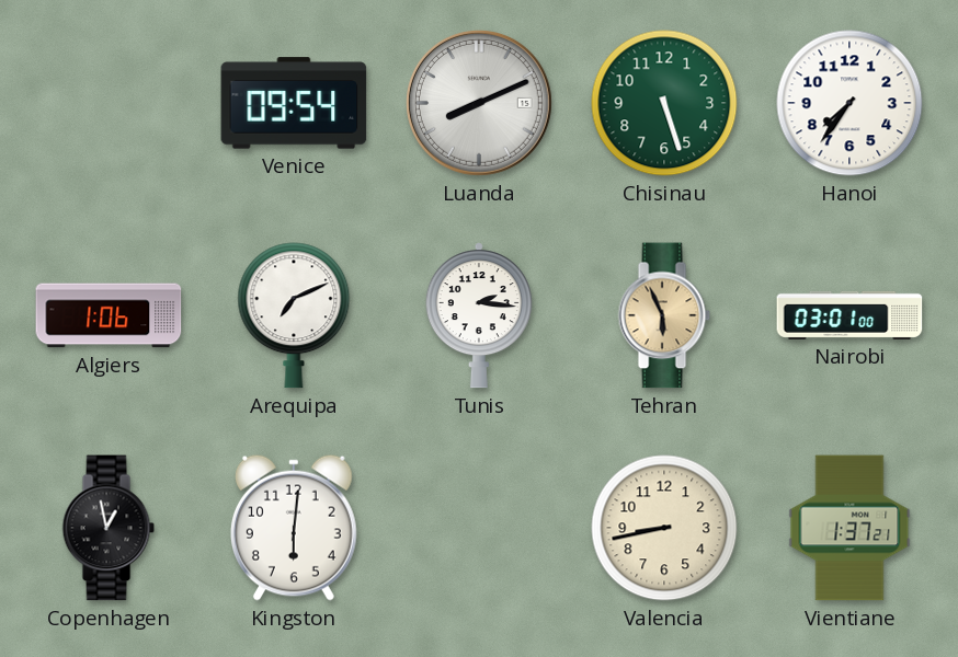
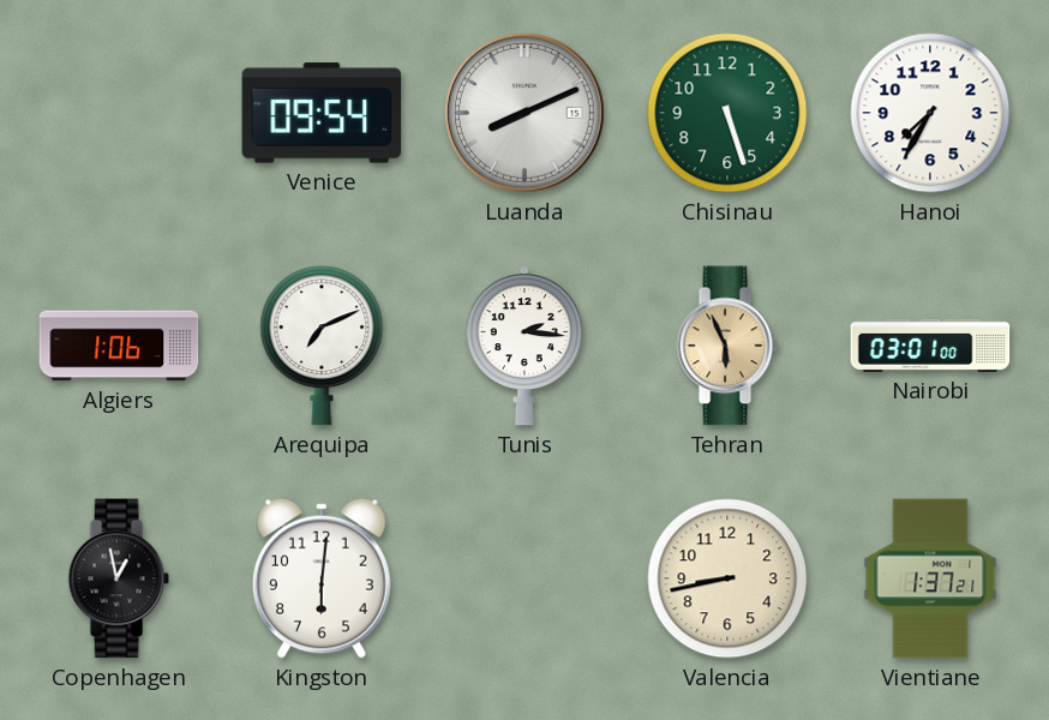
Hanoi: 7:36 -> 7:35 (930, 113)
